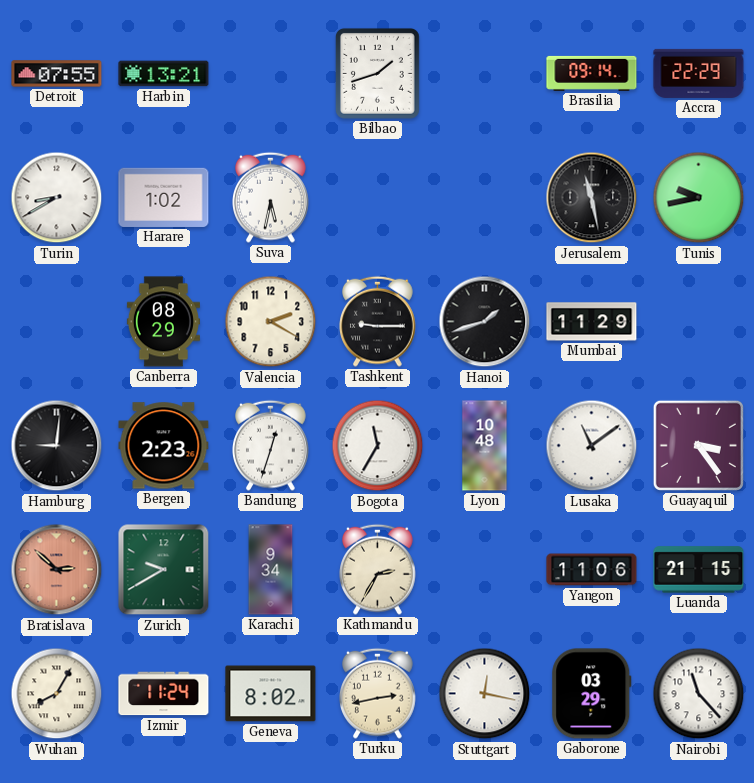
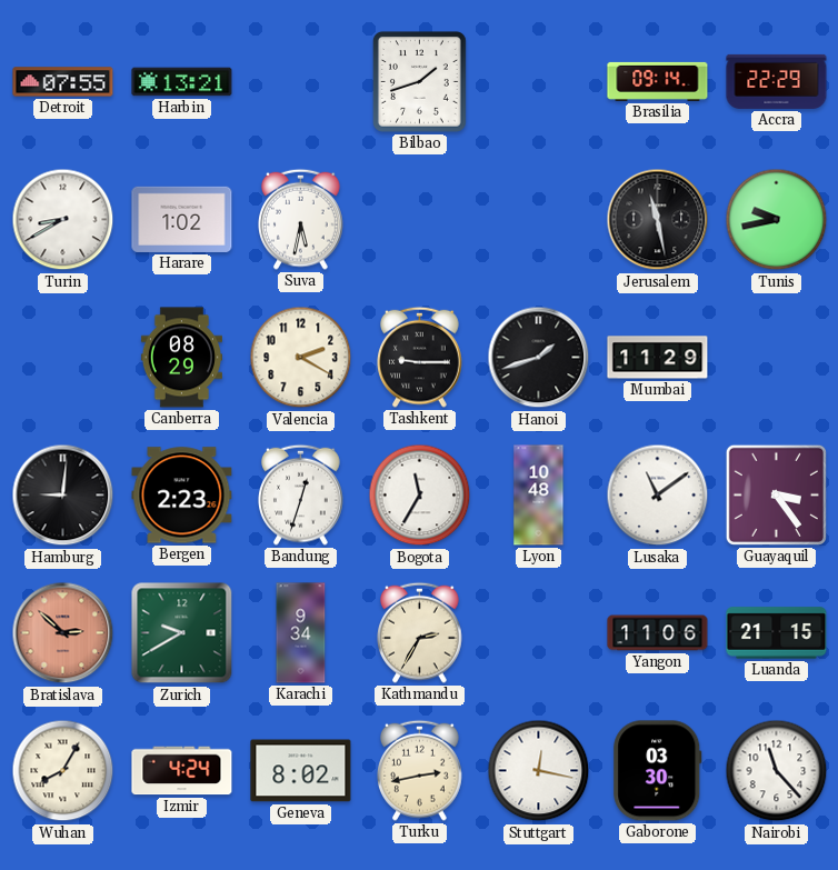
Izmir: 11:24 -> 4:24 (182, 771)
Gaborone: 03:29 -> 03:30 (658, 771)
